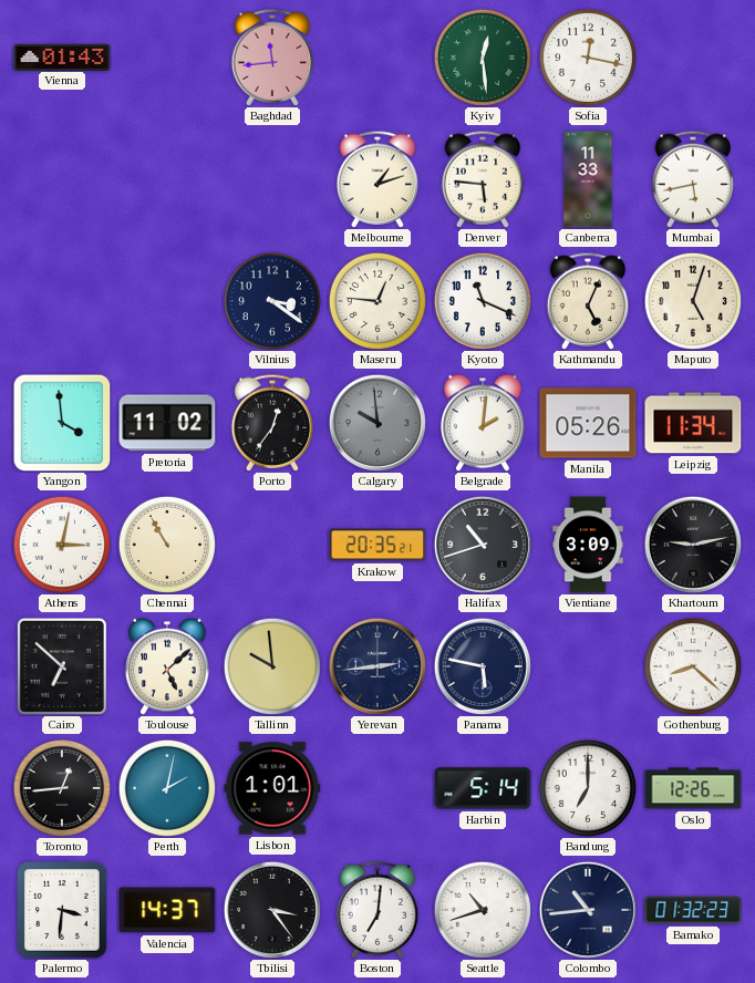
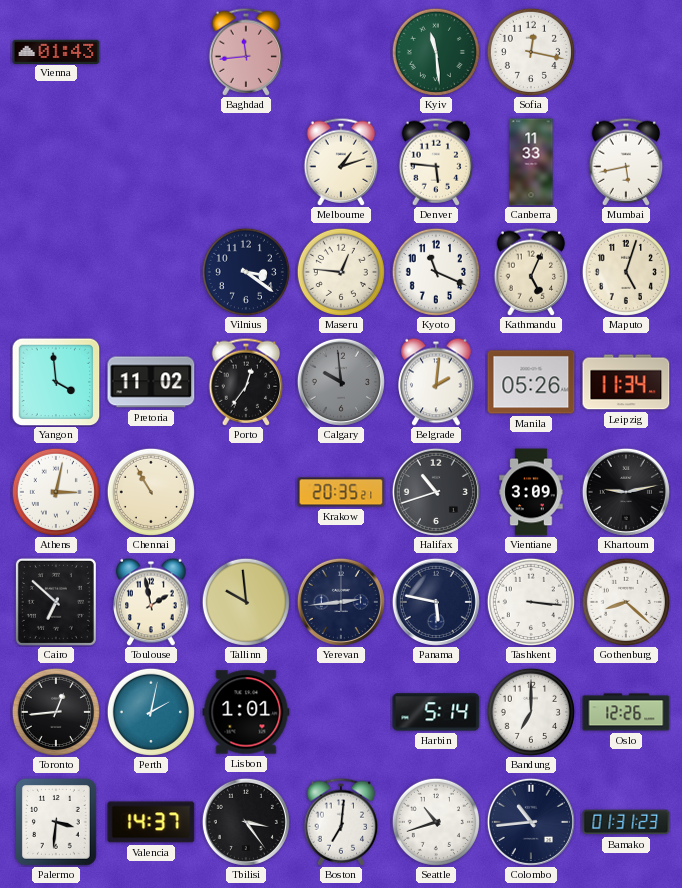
Kyiv: 12:29 -> 11:29 (436, 52)
Toulouse: 5:08 -> 1:58 (151, 602)
Tashkent: none -> 3:16 (531, 602)
Bamako: 01:32 -> 01:31 (626, 822)
